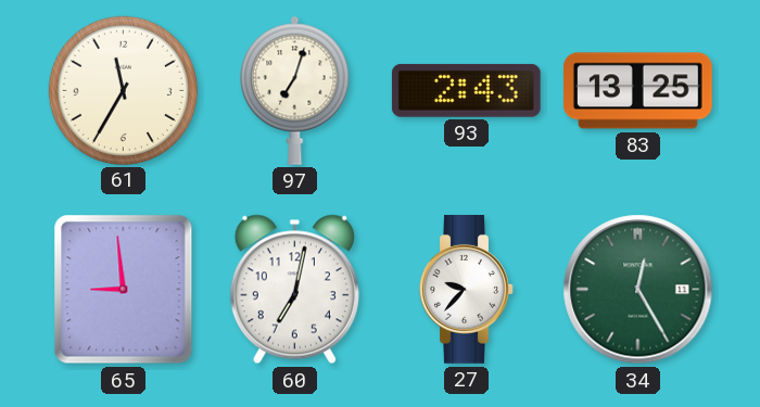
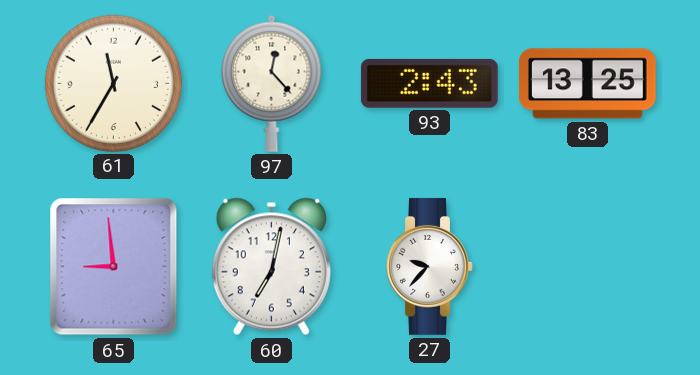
97: 7:03 -> 12:23 (272, 83)
34: 12:25 -> none (638, 290)
